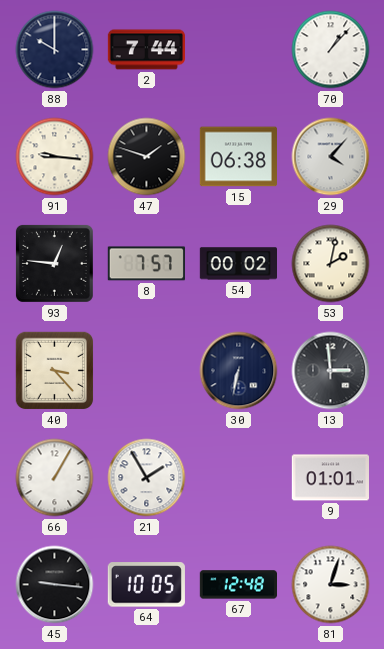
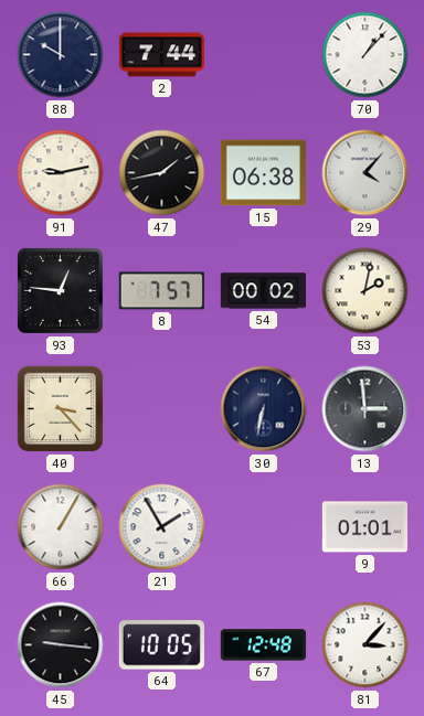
91: 9:16 -> 9:13 (61, 173)
47: 1:48 -> 1:43 (162, 173)
81: 3:03 -> 3:07 (365, 645)
